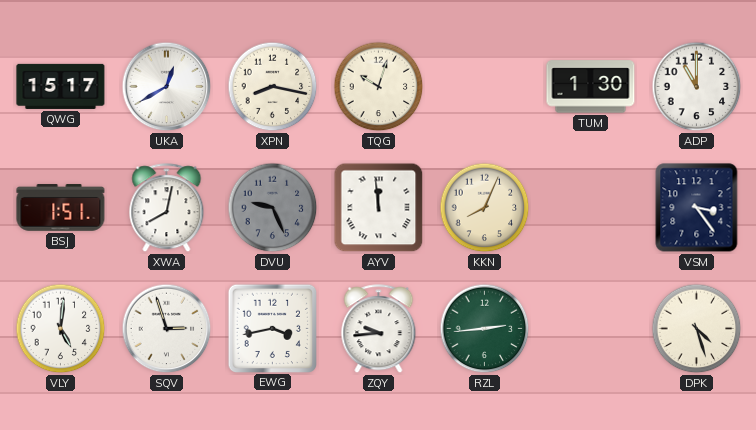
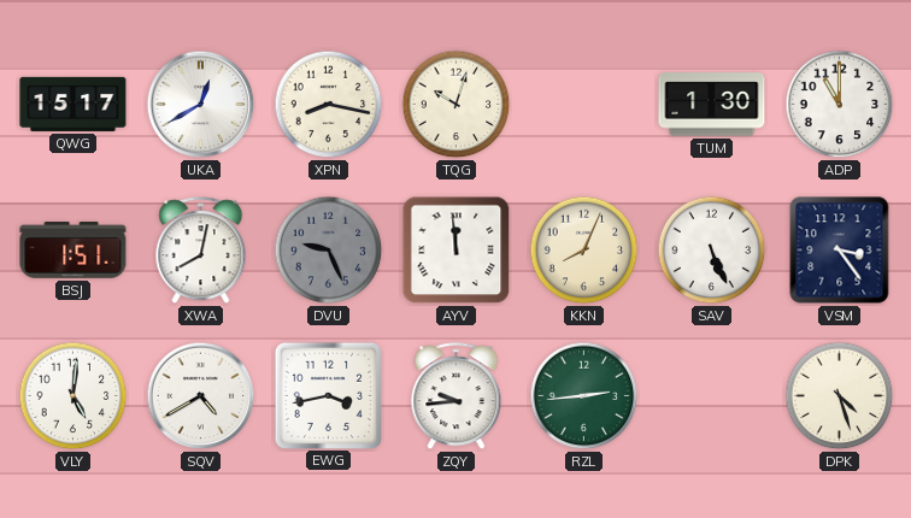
SAV: none -> 5:26 (712, 251)
SQV: 2:57 -> 4:40 (201, 396)
